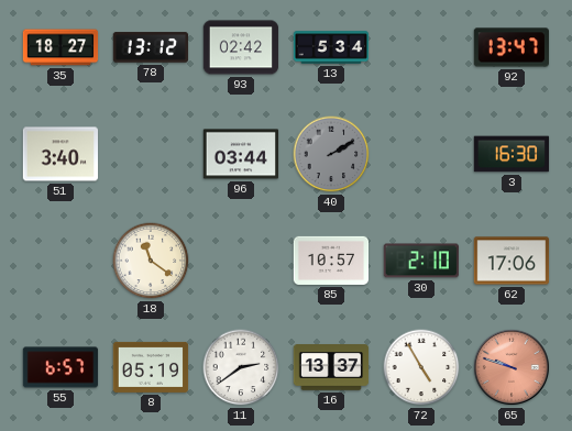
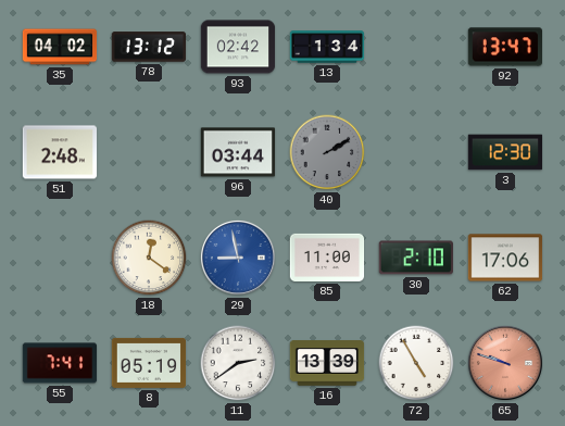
35: 18:27 -> 04:02 (60, 47)
13: 5:34 -> 1:34 (327, 47)
51: 3:40 -> 2:48 (60, 152)
3: 16:30 -> 12:30 (505, 152)
18: 11:21 -> 12:21 (149, 258)
29: none -> 8:58 (238, 258)
85: 10:57 -> 11:00 (327, 258)
55: 6:57 -> 7:41 (60, 363)
16: 13:37 -> 13:39 (327, 363)
